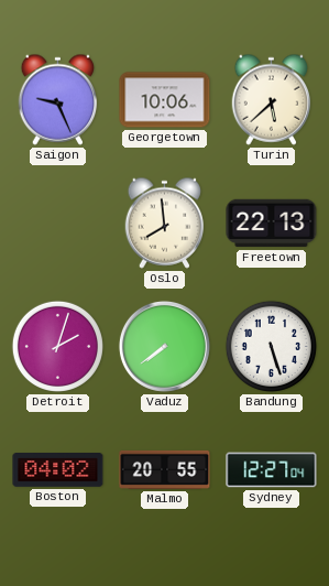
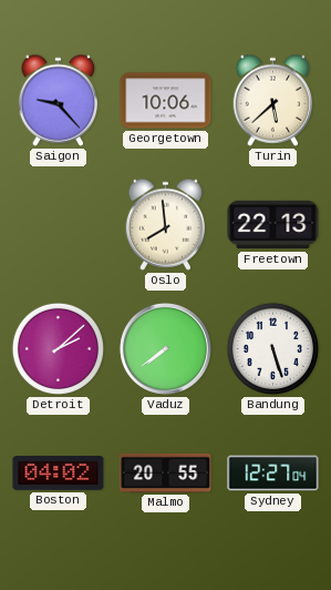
Saigon: 9:26 -> 9:23 (59, 100)
Detroit: 2:03 -> 2:08 (58, 348)
